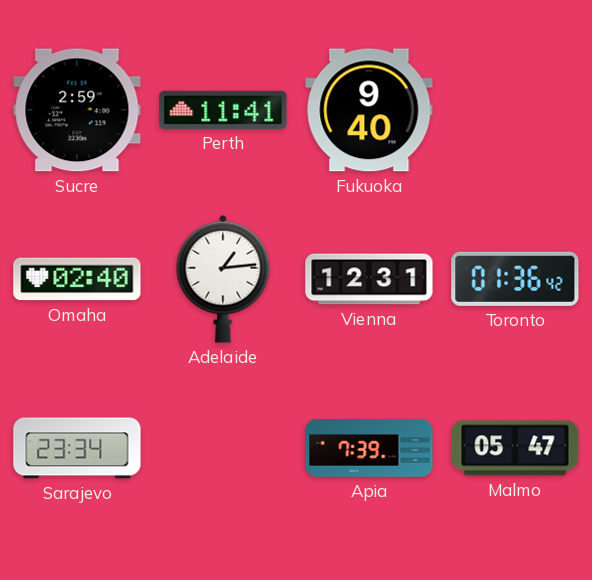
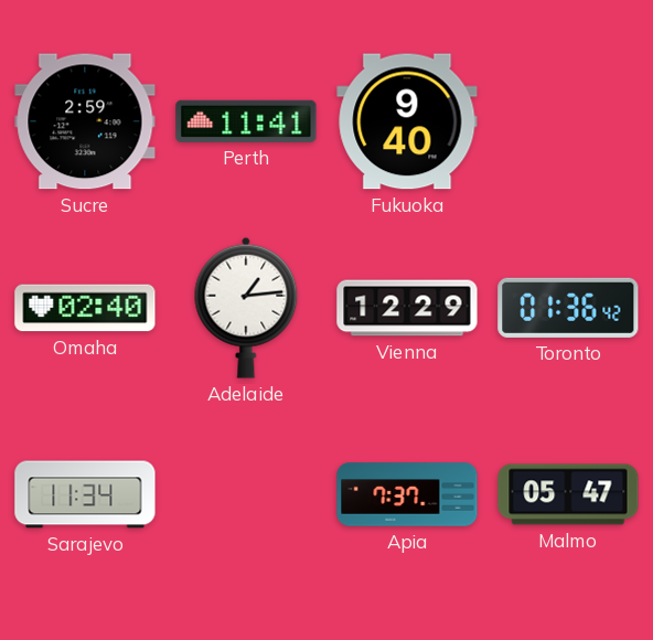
Vienna: 12:31 -> 12:29 (407, 308)
Sarajevo: 23:34 -> 11:34 (85, 494)
Apia: 7:39 -> 7:37 (407, 494)
